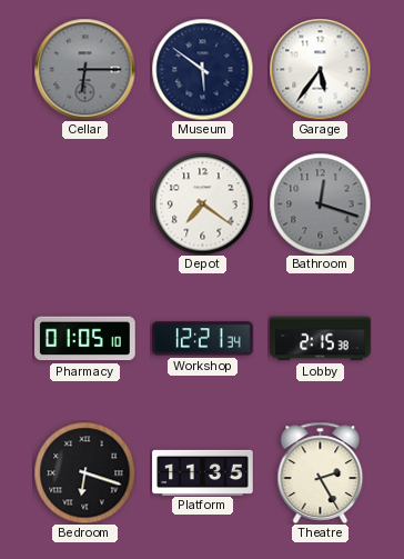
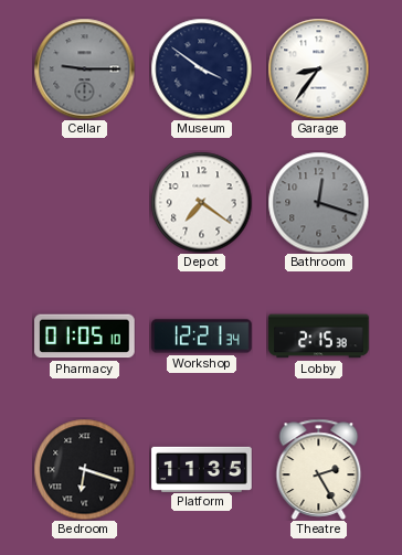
Cellar: 6:15 -> 9:15 (84, 68)
Museum: 5:51 -> 3:51 (201, 68)
Garage: 5:36 -> 8:36 (318, 68)
